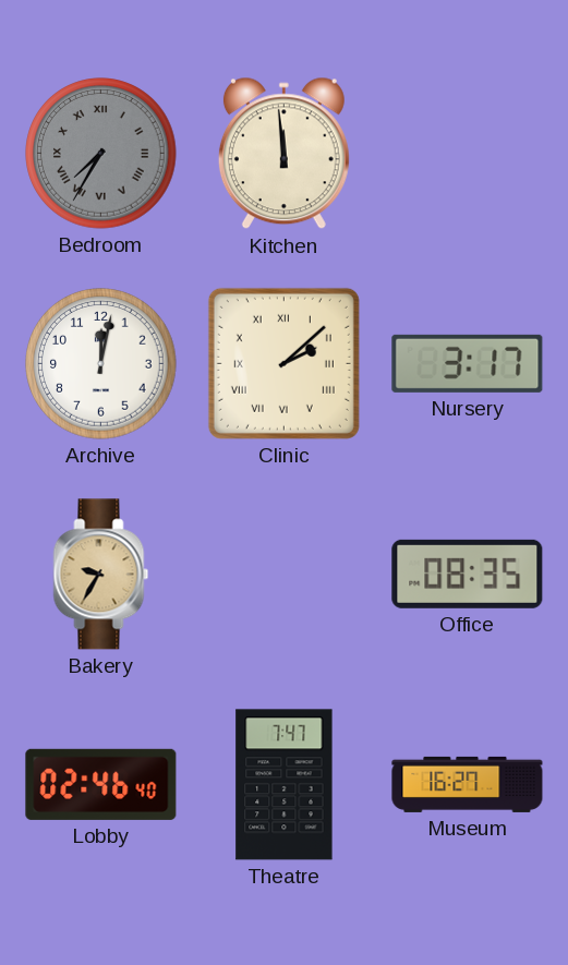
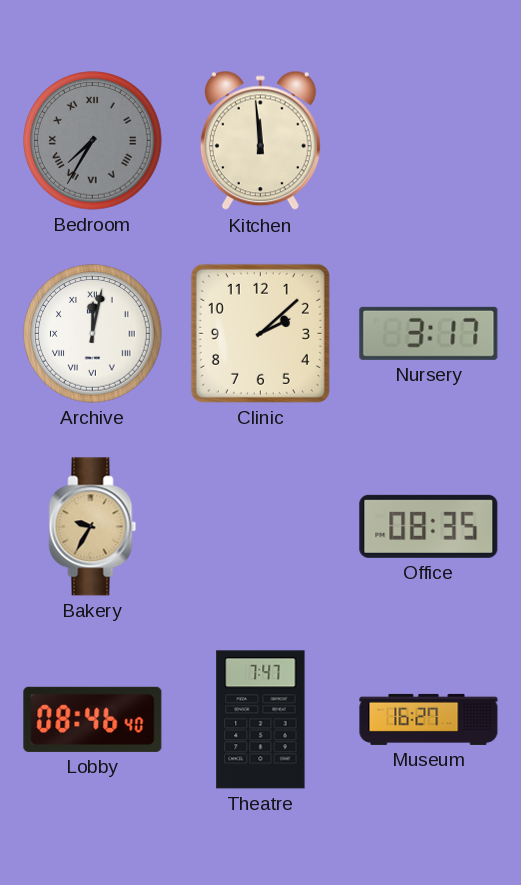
Archive numerals: Arabic -> Roman (93, 334)
Clinic numerals: Roman -> Arabic (260, 333)
Lobby: 02:46 -> 08:46 (93, 719)
